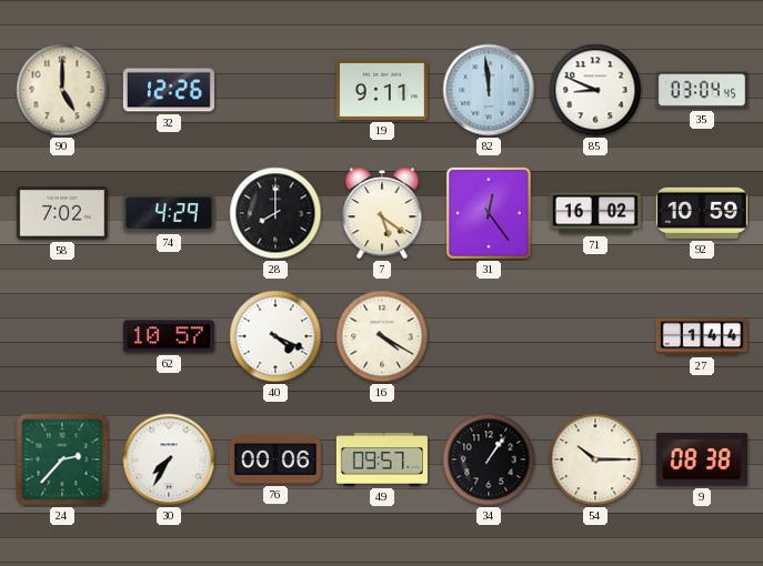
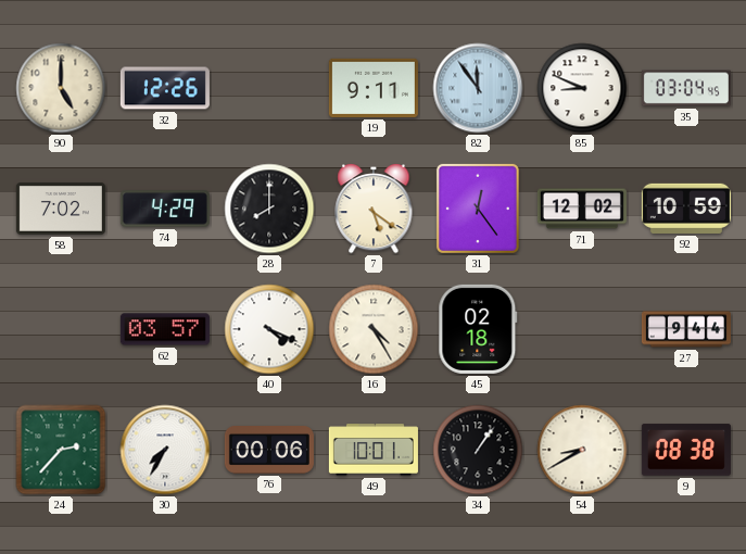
82: 11:59 -> 11:54 (478, 88)
71: 16:02 -> 12:02 (582, 209)
62: 10:57 -> 03:57 (165, 329)
16: 4:20 -> 4:25 (374, 329)
45: none -> 02:18 (478, 329)
27: 1:44 -> 9:44 (686, 329)
49: 09:57 -> 10:01 (374, 450)
54: 10:15 -> 8:40 (582, 450)
